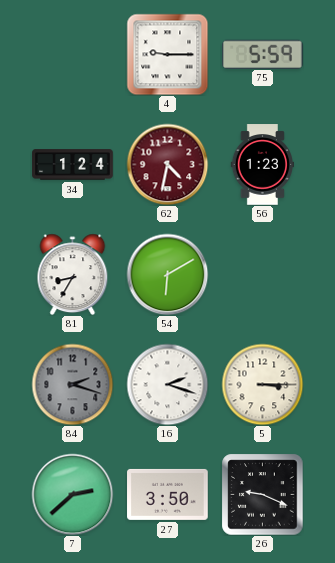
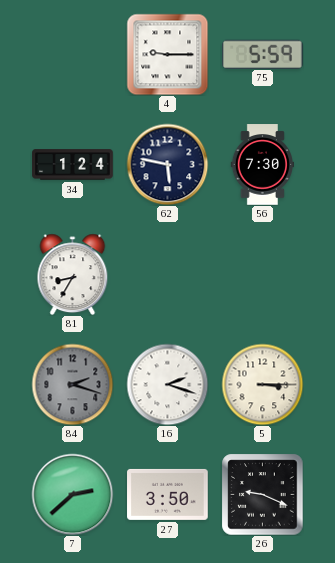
62: 4:32 -> 5:47 (167, 164)
62 dial: burgundy -> navy (167, 164)
56: 1:23 -> 7:30 (262, 165)
54: 6:10 -> none (167, 274)
